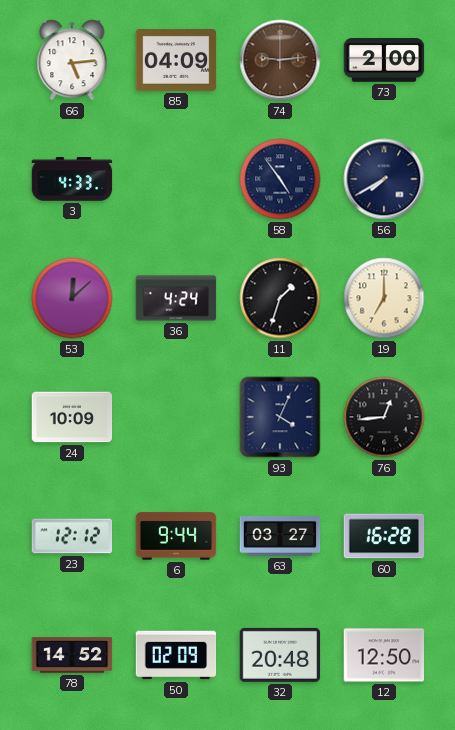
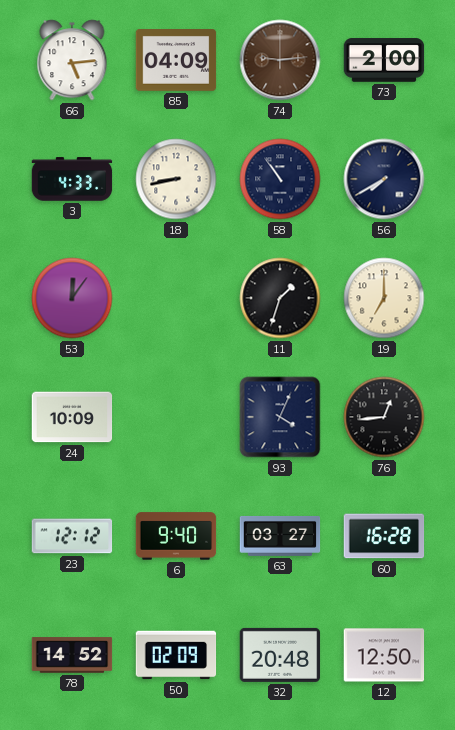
18: none -> 8:43 (176, 179)
58: 4:54 -> 10:54 (280, 179)
53: 12:08 -> 12:06 (72, 298)
36: 4:24 -> none (176, 298)
6: 9:44 -> 9:40 (176, 536)
